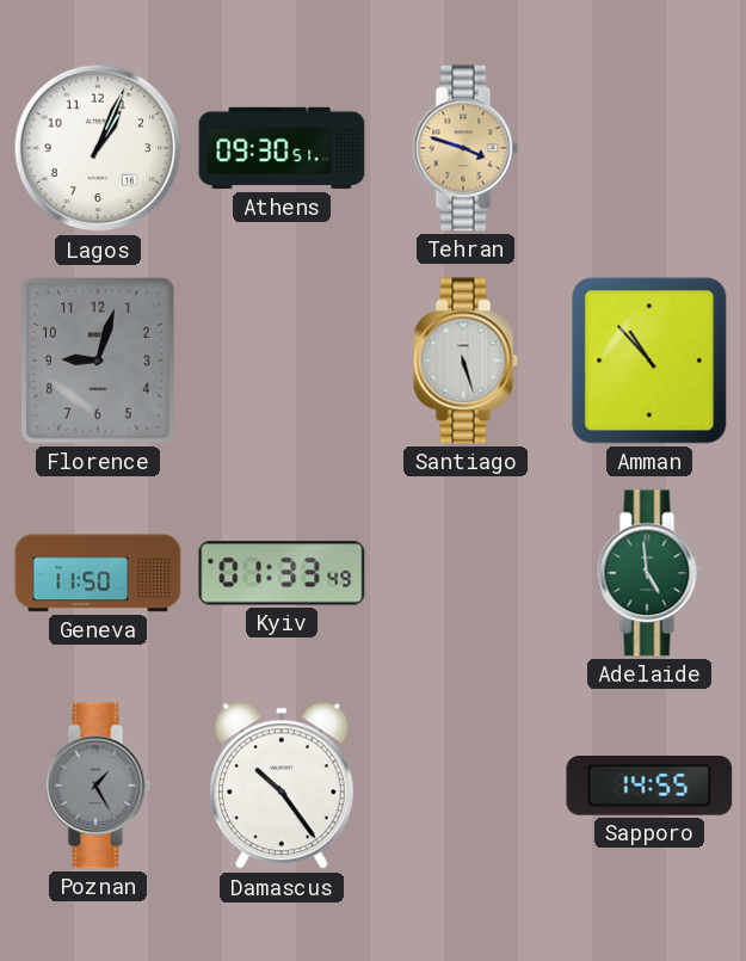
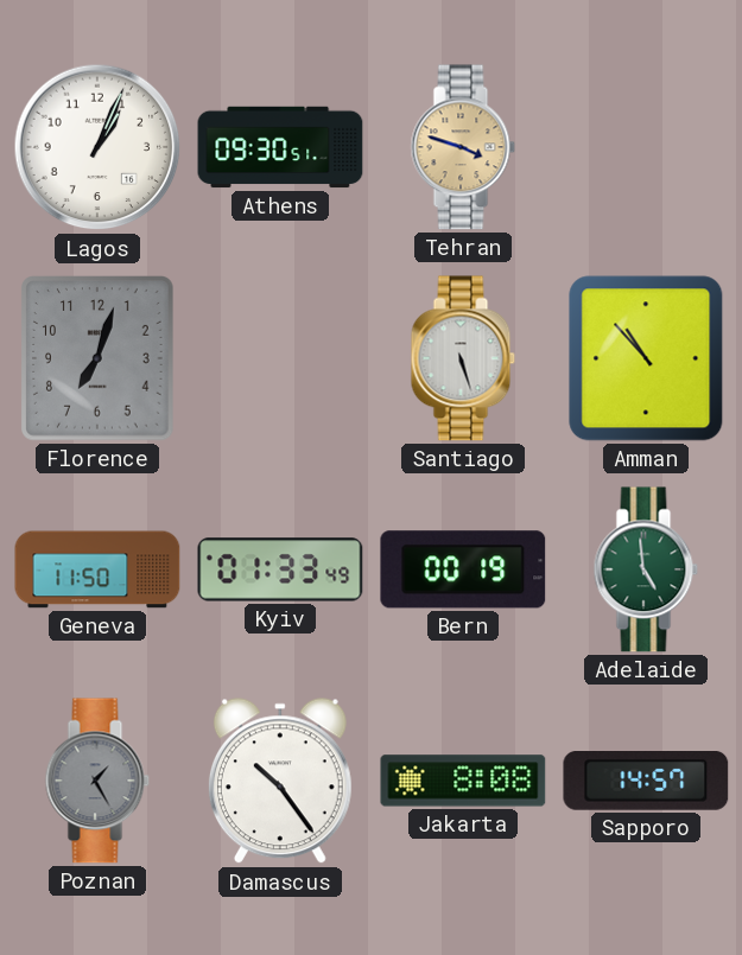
Florence: 9:03 -> 7:03 (99, 359)
Bern: none -> 00:19 (463, 569)
Jakarta: none -> 8:08 (463, 781)
Sapporo: 14:55 -> 14:57 (646, 782)
